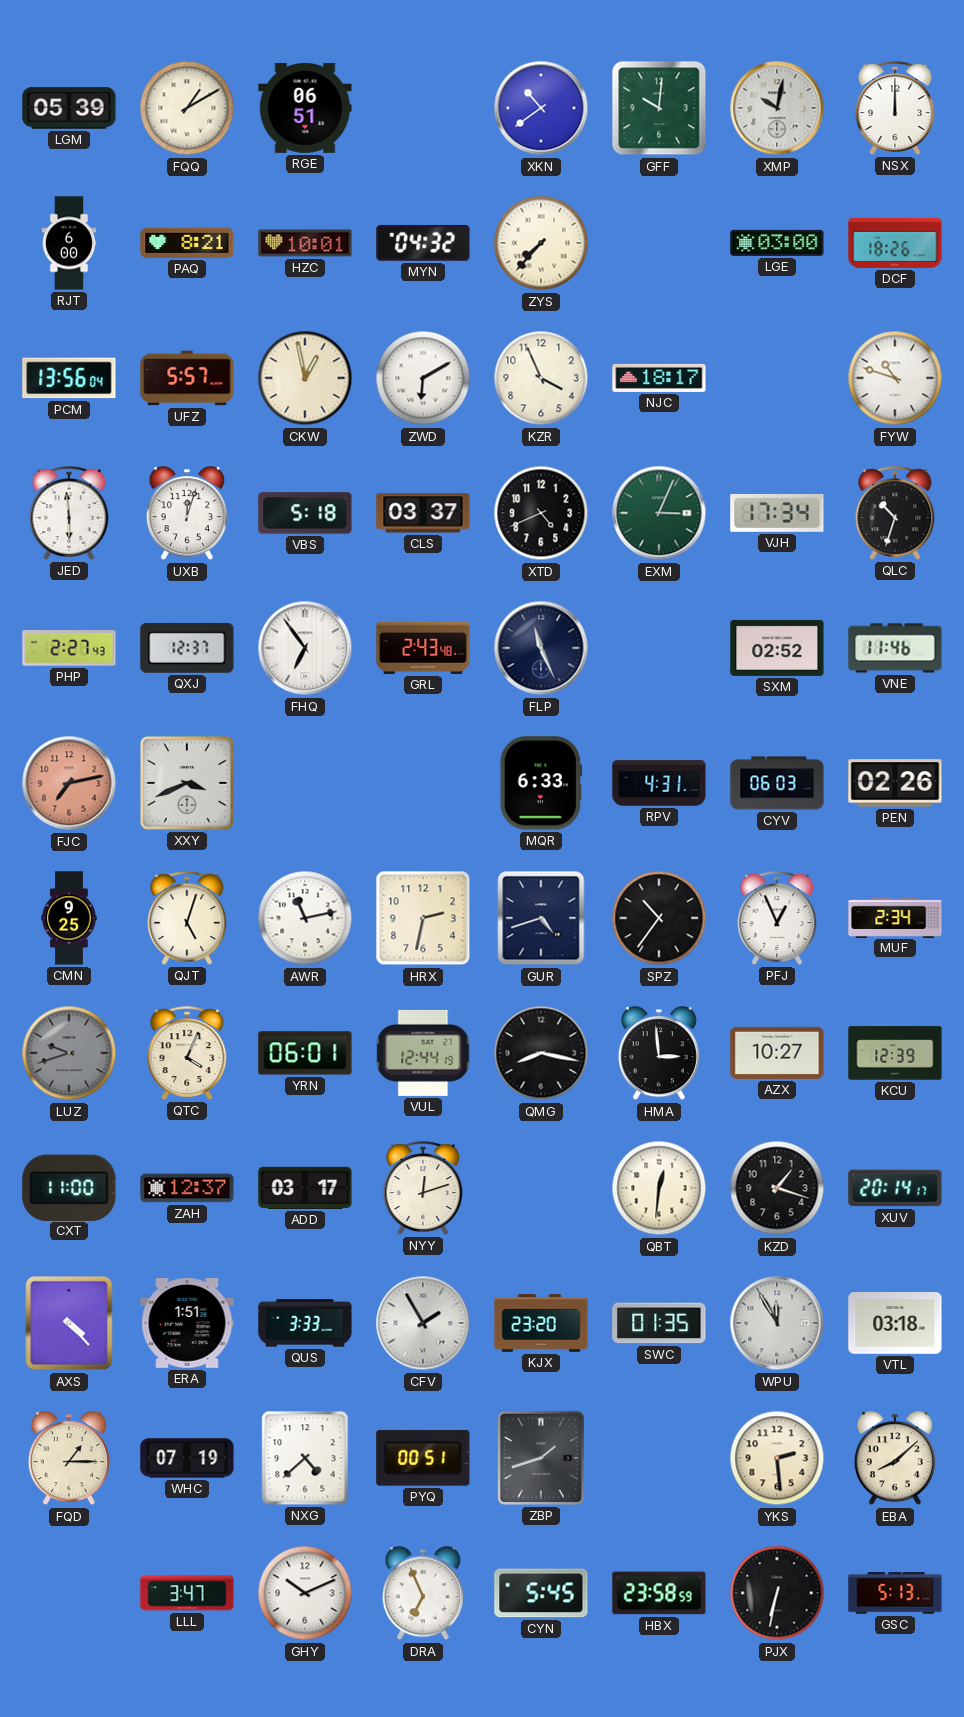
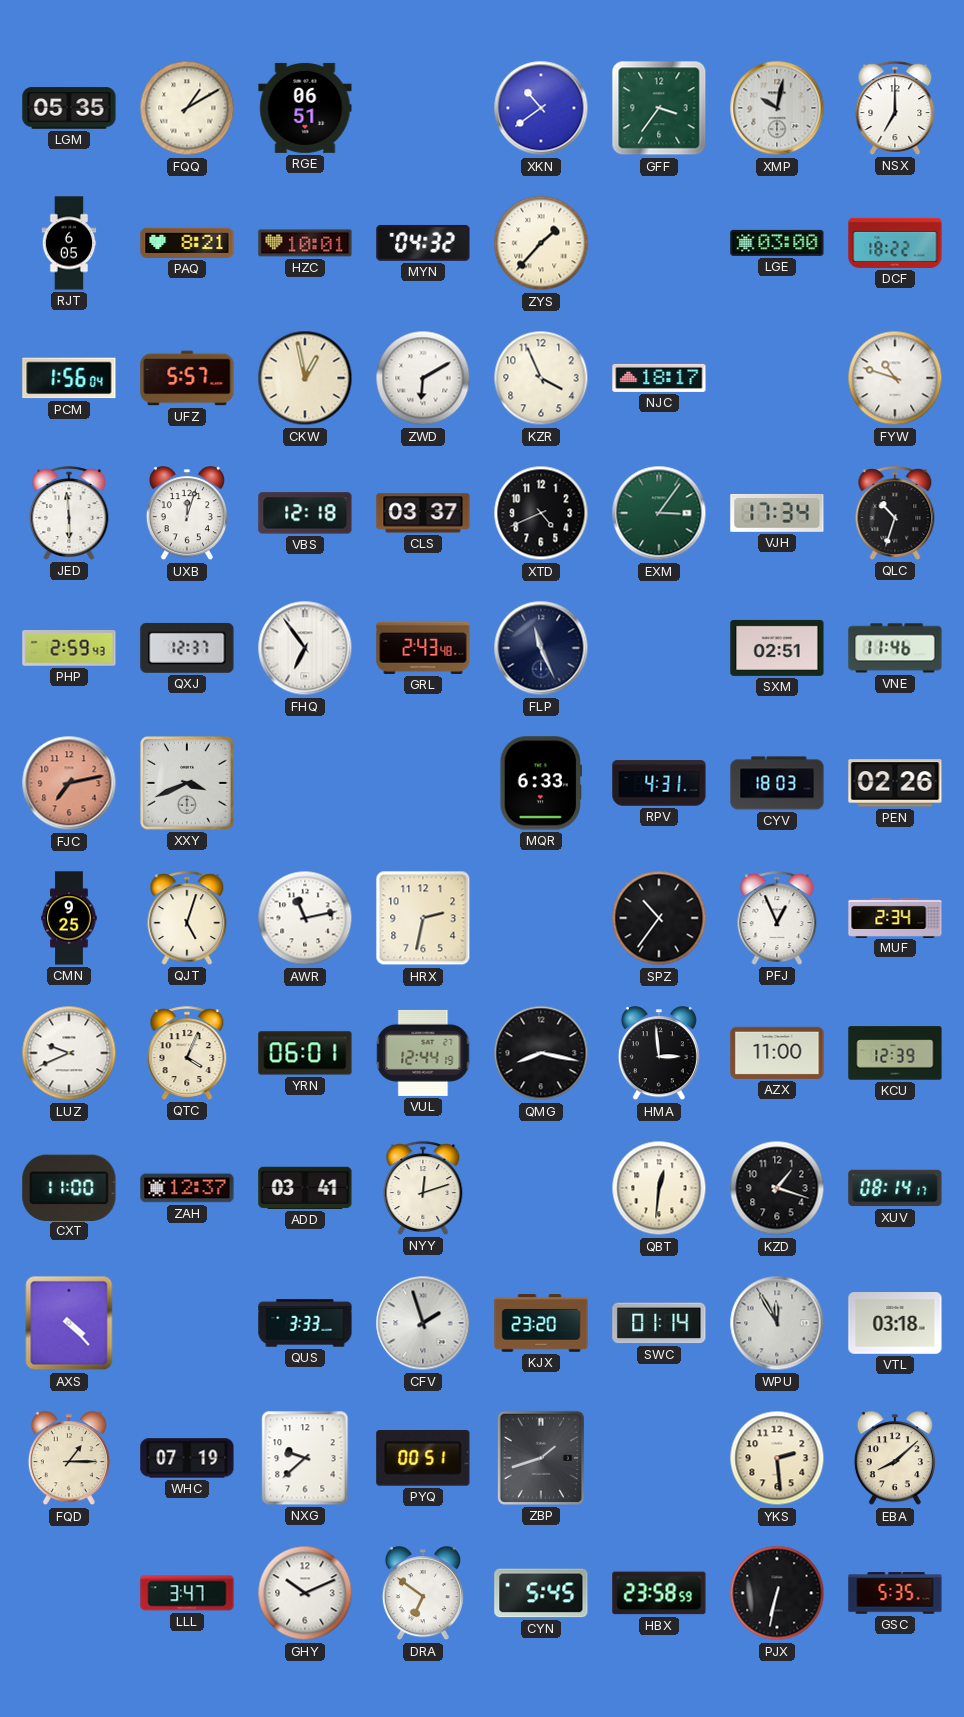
LGM: 05:39 -> 05:35 (69, 108)
GFF: 10:01 -> 3:36 (659, 108)
NSX: 12:00 -> 7:00 (895, 108)
RJT: 6:00 -> 6:05 (69, 243)
ZYS: 7:37 -> 1:37 (541, 243)
DCF: 18:26 -> 18:22 (895, 243)
PCM: 13:56 -> 1:56 (69, 378)
VBS: 5:18 -> 12:18 (305, 513)
EXM: 3:04 -> 3:06 (659, 513)
PHP: 2:27 -> 2:59 (69, 648)
SXM: 02:52 -> 02:51 (777, 648)
CYV: 06:03 -> 18:03 (777, 783)
GUR: 4:42 -> none (541, 918)
LUZ: 9:42 -> 9:41 (69, 1053)
LUZ dial: grey -> white (69, 1053)
AZX: 10:27 -> 11:00 (777, 1053)
ADD: 03:17 -> 03:41 (305, 1188)
XUV: 20:14 -> 08:14 (895, 1188)
ERA: 1:51 -> none (187, 1324)
CFV: 1:55 -> 1:57 (423, 1323)
SWC: 01:35 -> 01:14 (659, 1323)
NXG: 4:38 -> 9:38 (305, 1458)
DRA: 6:56 -> 6:51 (423, 1594)
GSC: 5:13 -> 5:35 (895, 1593)
